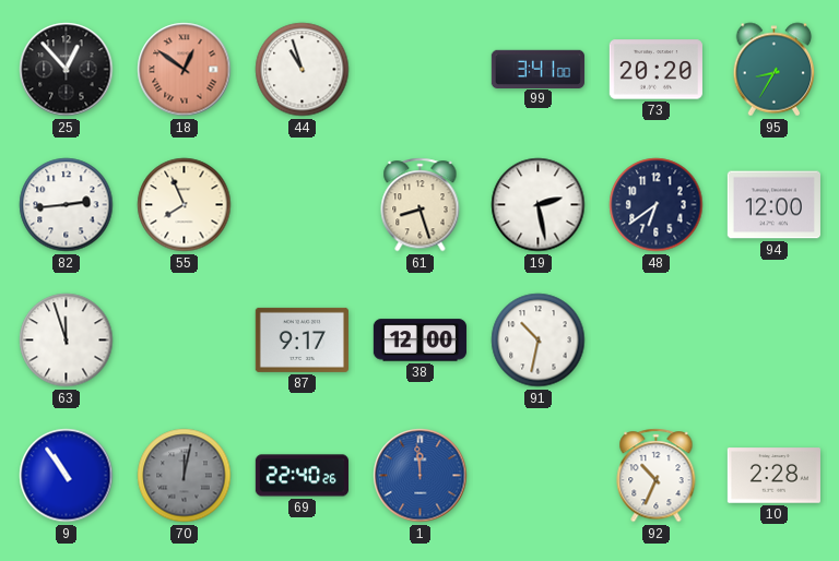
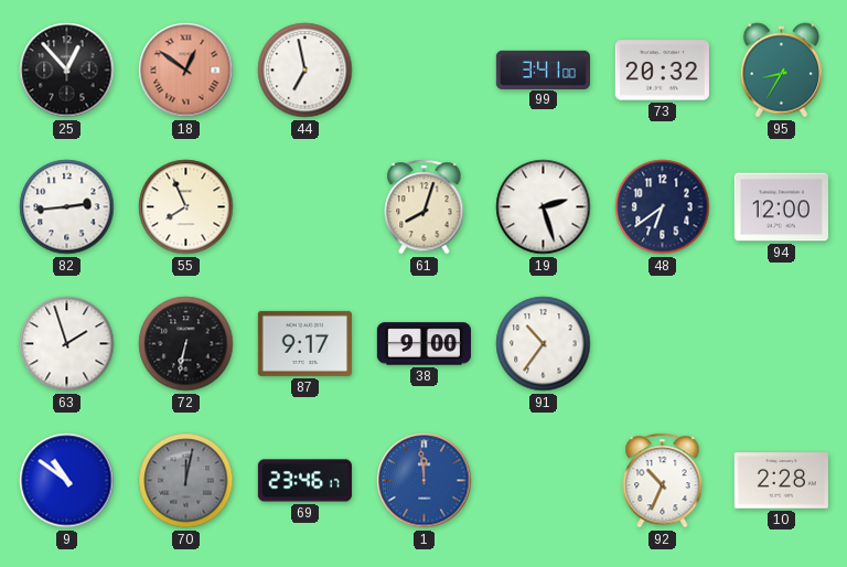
44: 10:57 -> 6:58 (305, 71)
73: 20:20 -> 20:32 (662, 71)
61: 8:27 -> 8:03 (425, 207)
19: 2:28 -> 2:27 (544, 207)
63: 11:57 -> 1:57 (67, 344)
72: none -> 6:32 (186, 344)
38: 12:00 -> 9:00 (423, 344)
91: 10:32 -> 10:36 (544, 344)
9: 10:54 -> 10:51 (67, 481)
69: 22:40 -> 23:46 (304, 481)
